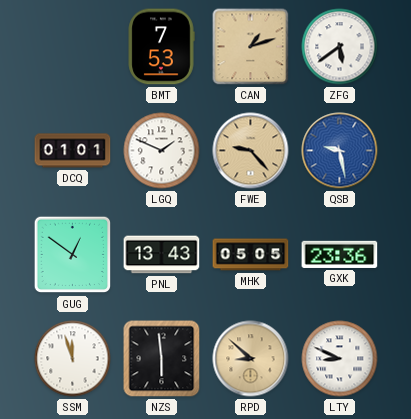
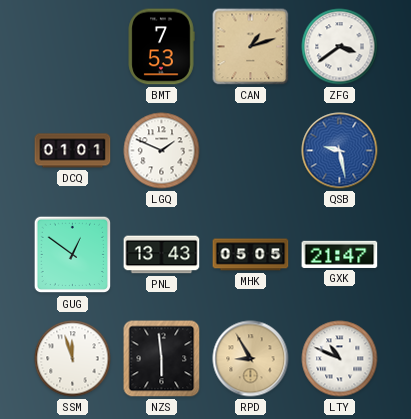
ZFG: 5:39 -> 3:39 (340, 47)
FWE: 9:23 -> none (251, 151)
GXK: 23:36 -> 21:47 (340, 254)
RPD: 8:52 -> 8:55 (251, 359)
LTY: 8:49 -> 10:49 (340, 359)
